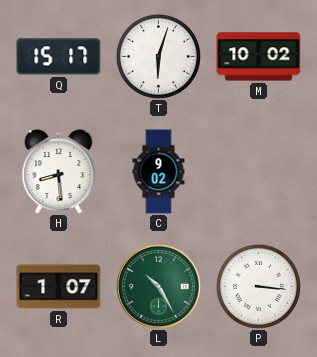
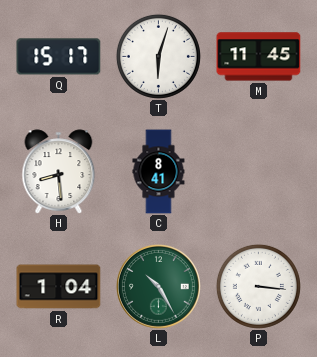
M: 10:02 -> 11:45 (259, 57)
C: 9:02 -> 8:41 (159, 172)
R: 1:07 -> 1:04 (59, 287)
